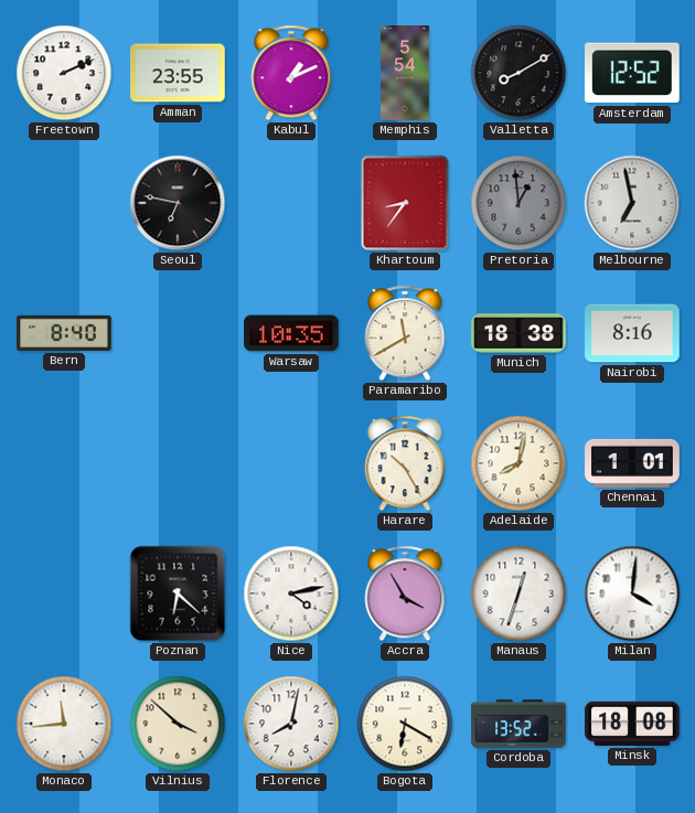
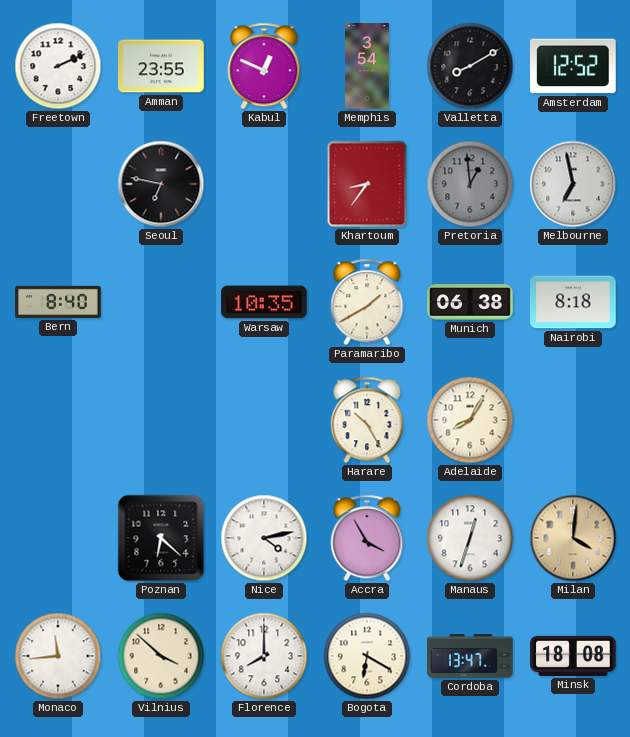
Kabul: 1:11 -> 12:49 (264, 66)
Memphis: 5:54 -> 3:54 (367, 66)
Paramaribo: 11:40 -> 1:40 (367, 302)
Munich: 18:38 -> 06:38 (470, 302)
Nairobi: 8:16 -> 8:18 (573, 302)
Adelaide: 8:02 -> 8:05 (470, 420)
Chennai: 1:01 -> none (632, 463)
Milan dial: white -> champagne (573, 538)
Florence: 8:02 -> 8:00 (264, 656)
Cordoba: 13:52 -> 13:47 (470, 656)
